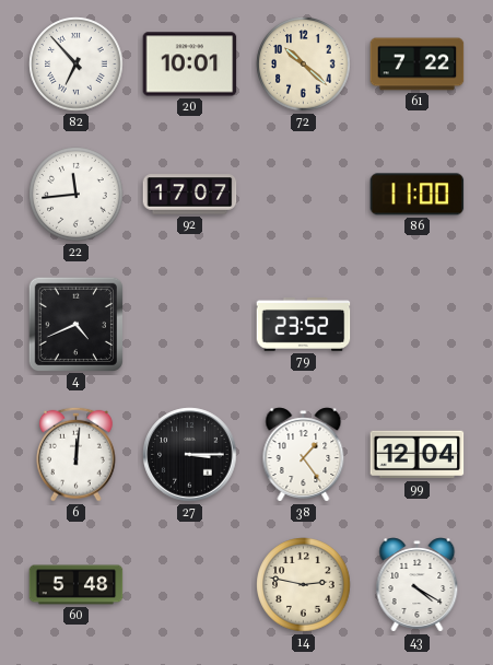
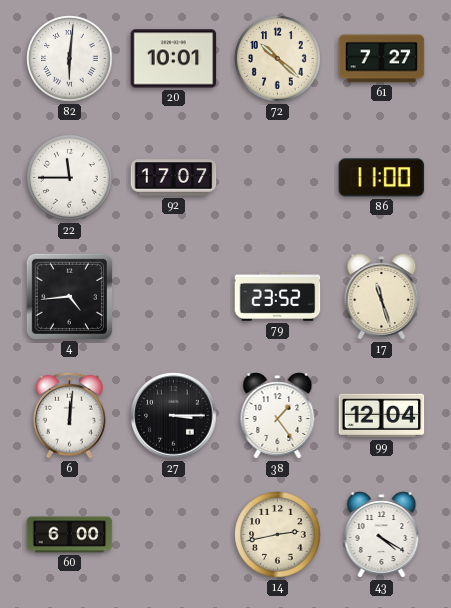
82: 6:53 -> 6:01 (70, 59)
61: 7:22 -> 7:27 (382, 59)
22: 11:44 -> 11:45 (70, 178)
4: 4:41 -> 4:44 (69, 296)
17: none -> 11:27 (382, 297)
60: 5:48 -> 6:00 (70, 535)
14: 2:47 -> 2:43 (278, 535)
